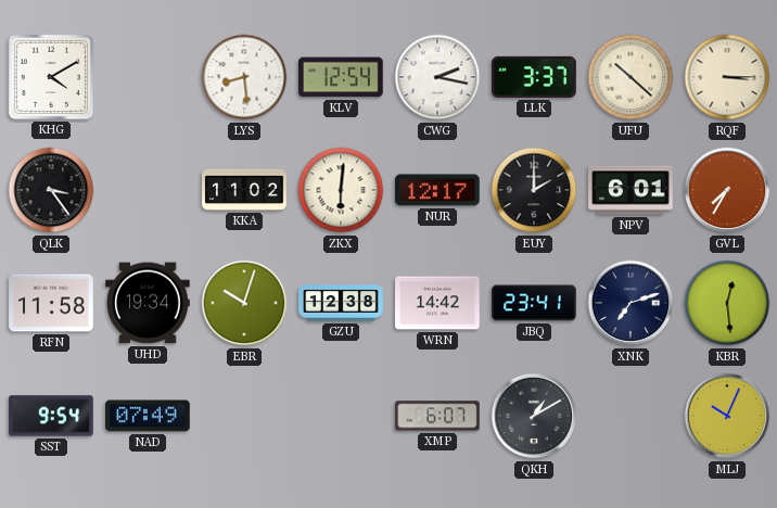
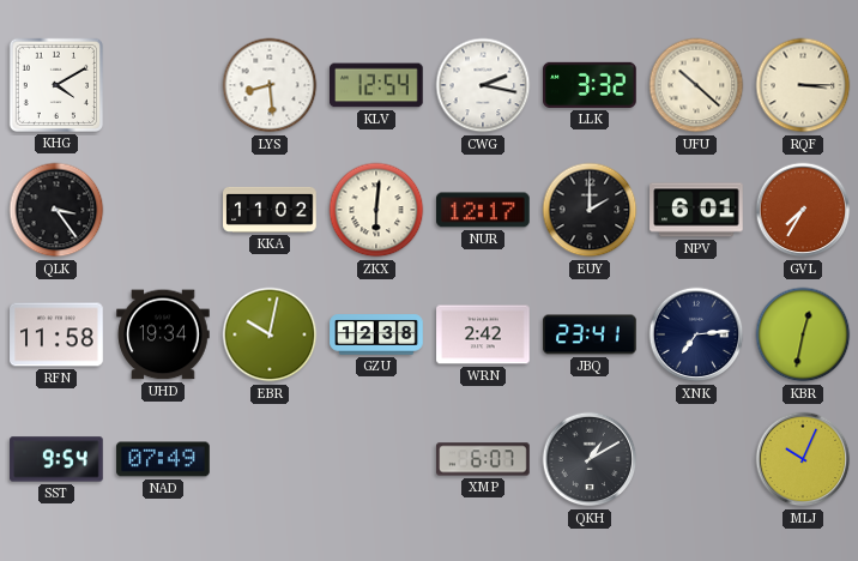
LLK: 3:37 -> 3:32 (590, 85)
EBR: 10:03 -> 10:02 (270, 334)
WRN: 14:42 -> 2:42 (483, 334)
XNK: 7:12 -> 7:14 (696, 334)
KBR: 12:29 -> 12:32 (803, 334)
